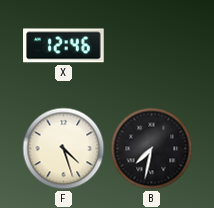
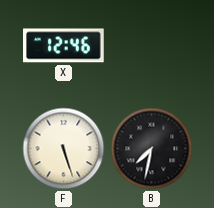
F: 4:27 -> 5:27 (64, 149)
